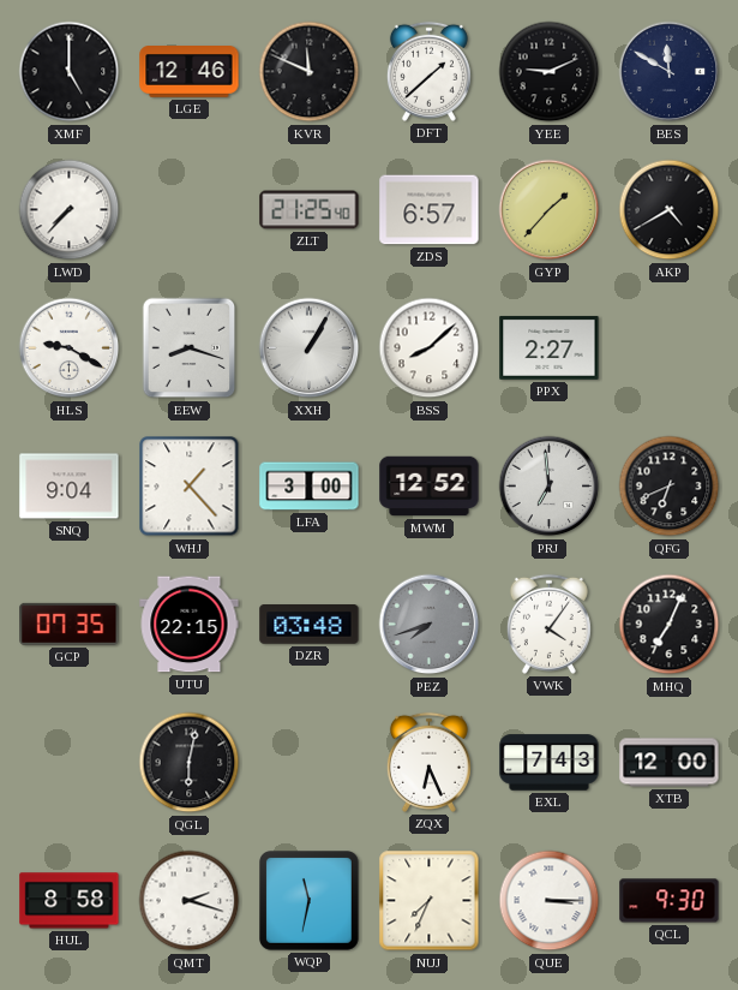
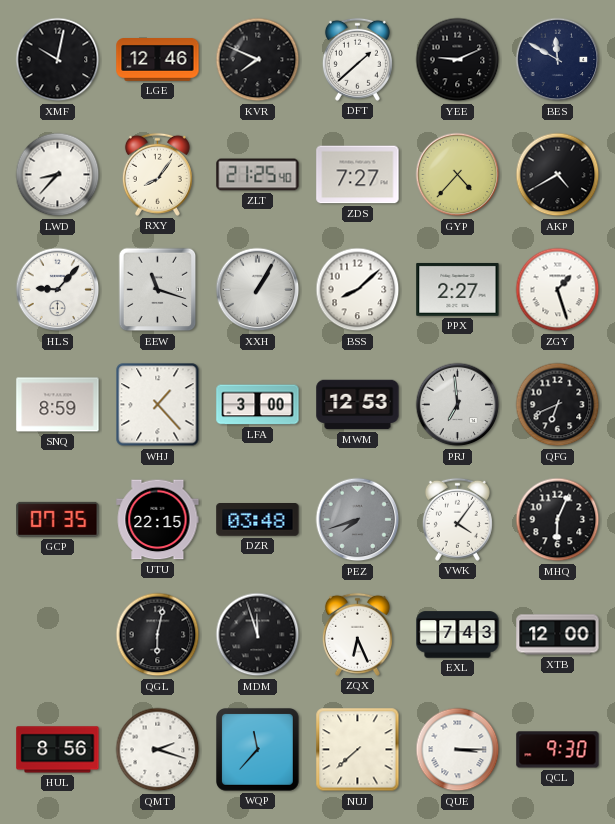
XMF: 5:00 -> 10:02 (58, 60)
KVR: 11:49 -> 7:49 (258, 60)
LWD: 7:37 -> 8:37 (58, 175)
RXY: none -> 8:06 (157, 174)
ZDS: 6:57 -> 7:27 (358, 175)
GYP: 1:37 -> 4:37 (458, 175)
HLS: 9:20 -> 9:07 (58, 290)
EEW: 8:18 -> 11:18 (158, 290)
ZGY: none -> 1:27 (558, 290)
SNQ: 9:04 -> 8:59 (58, 405)
MWM: 12:52 -> 12:53 (358, 405)
MHQ: 7:04 -> 6:04 (558, 520)
MDM: none -> 11:57 (258, 635)
HUL: 8:58 -> 8:56 (58, 750)
WQP: 11:32 -> 11:37 (258, 750)
NUJ: 7:34 -> 7:38 (358, 750)
